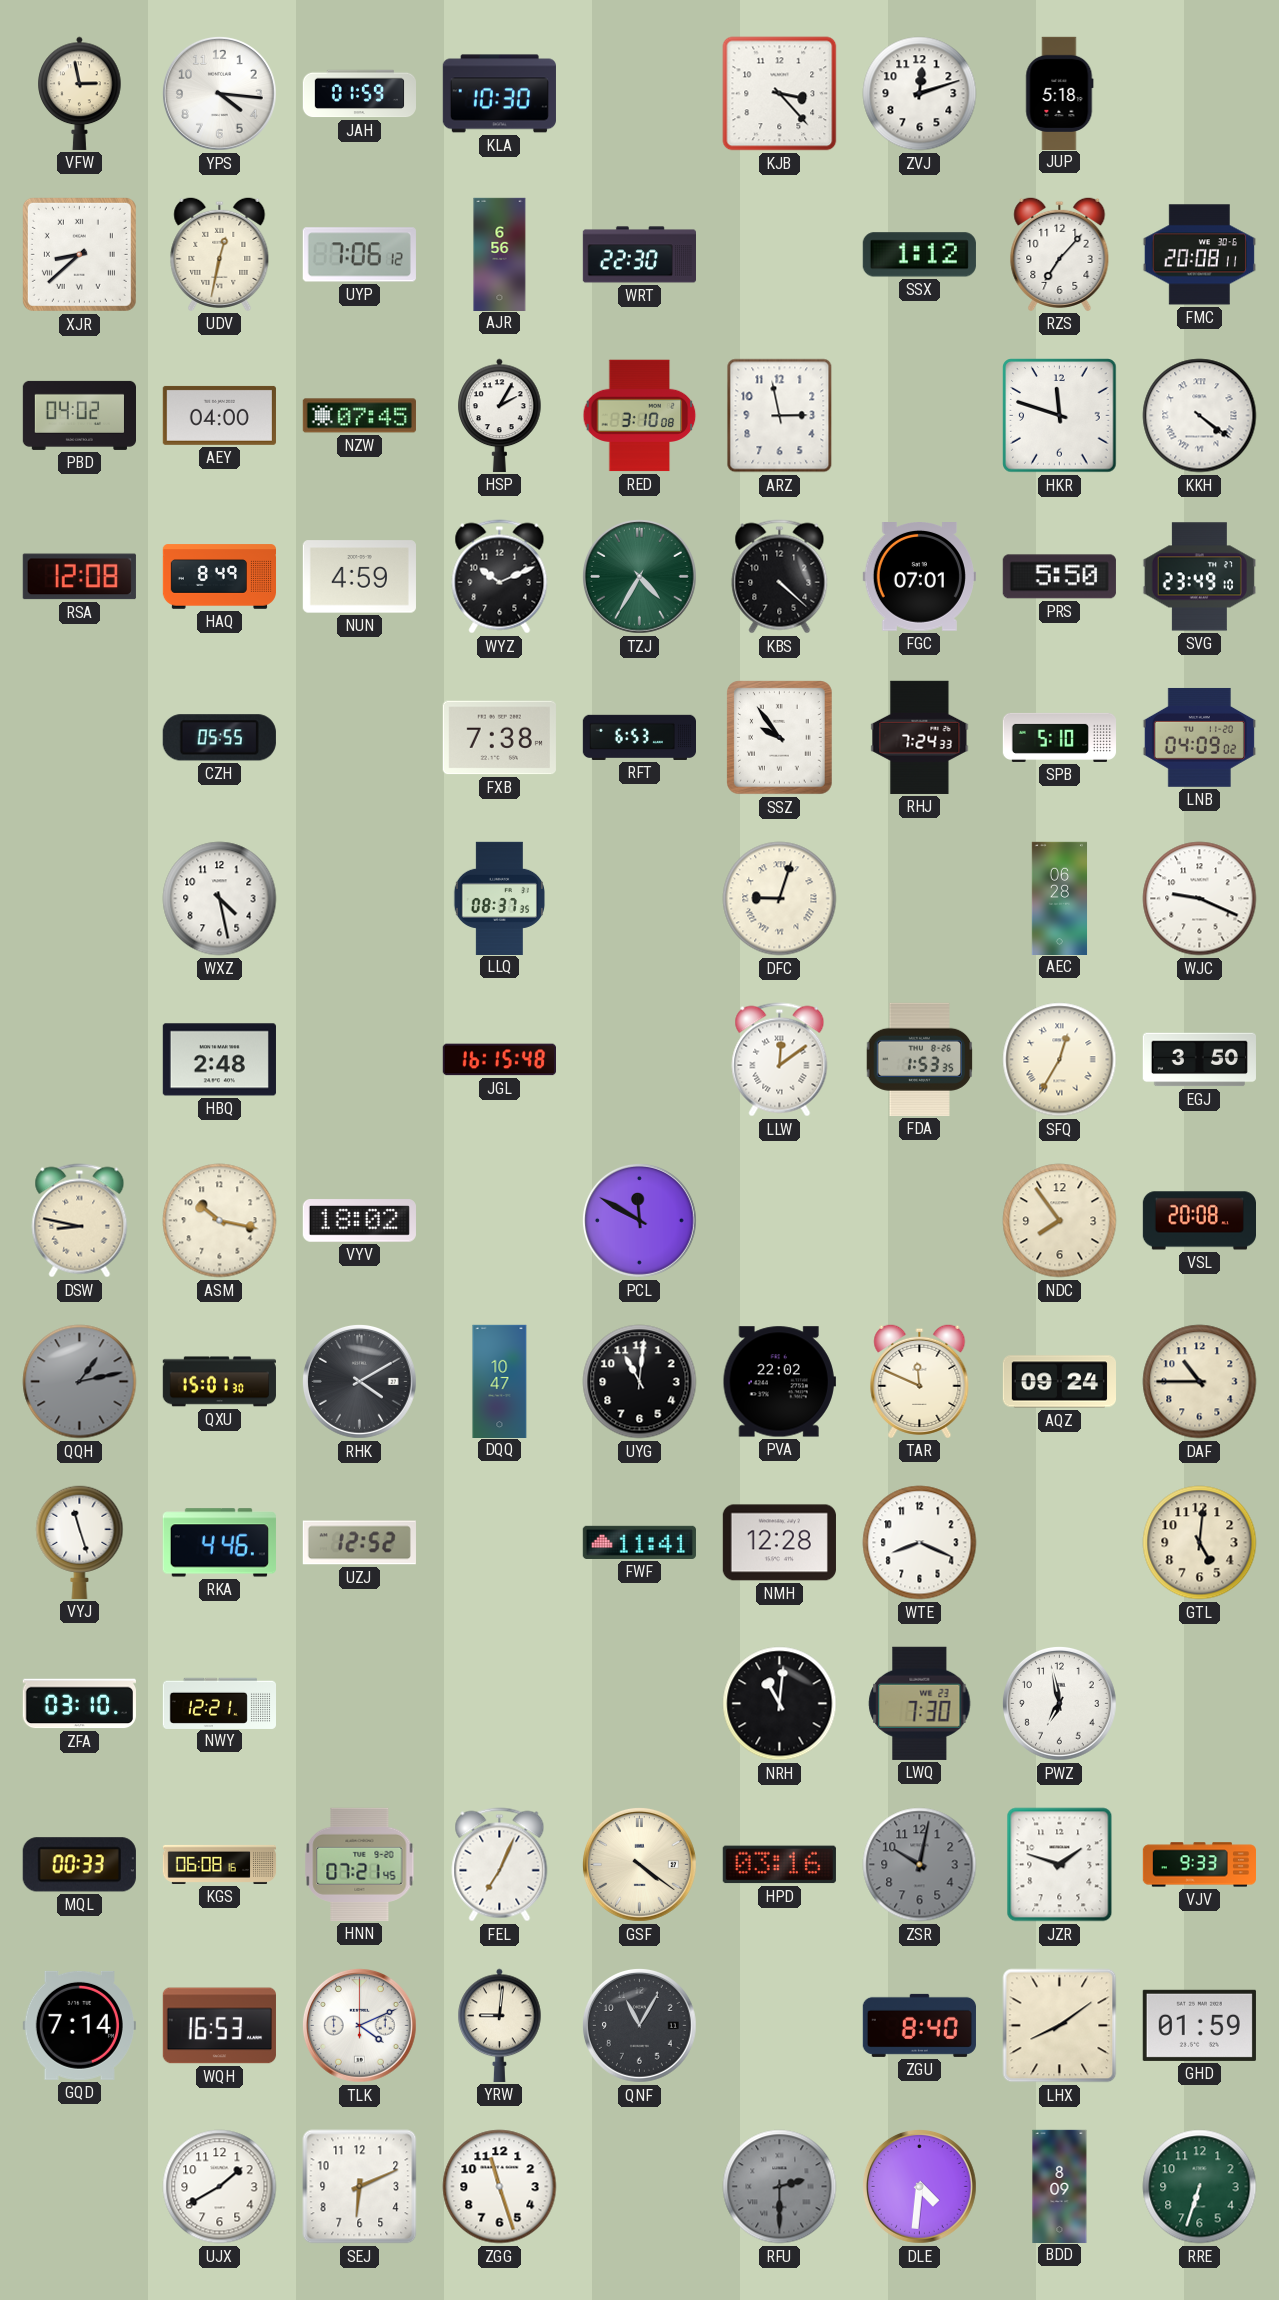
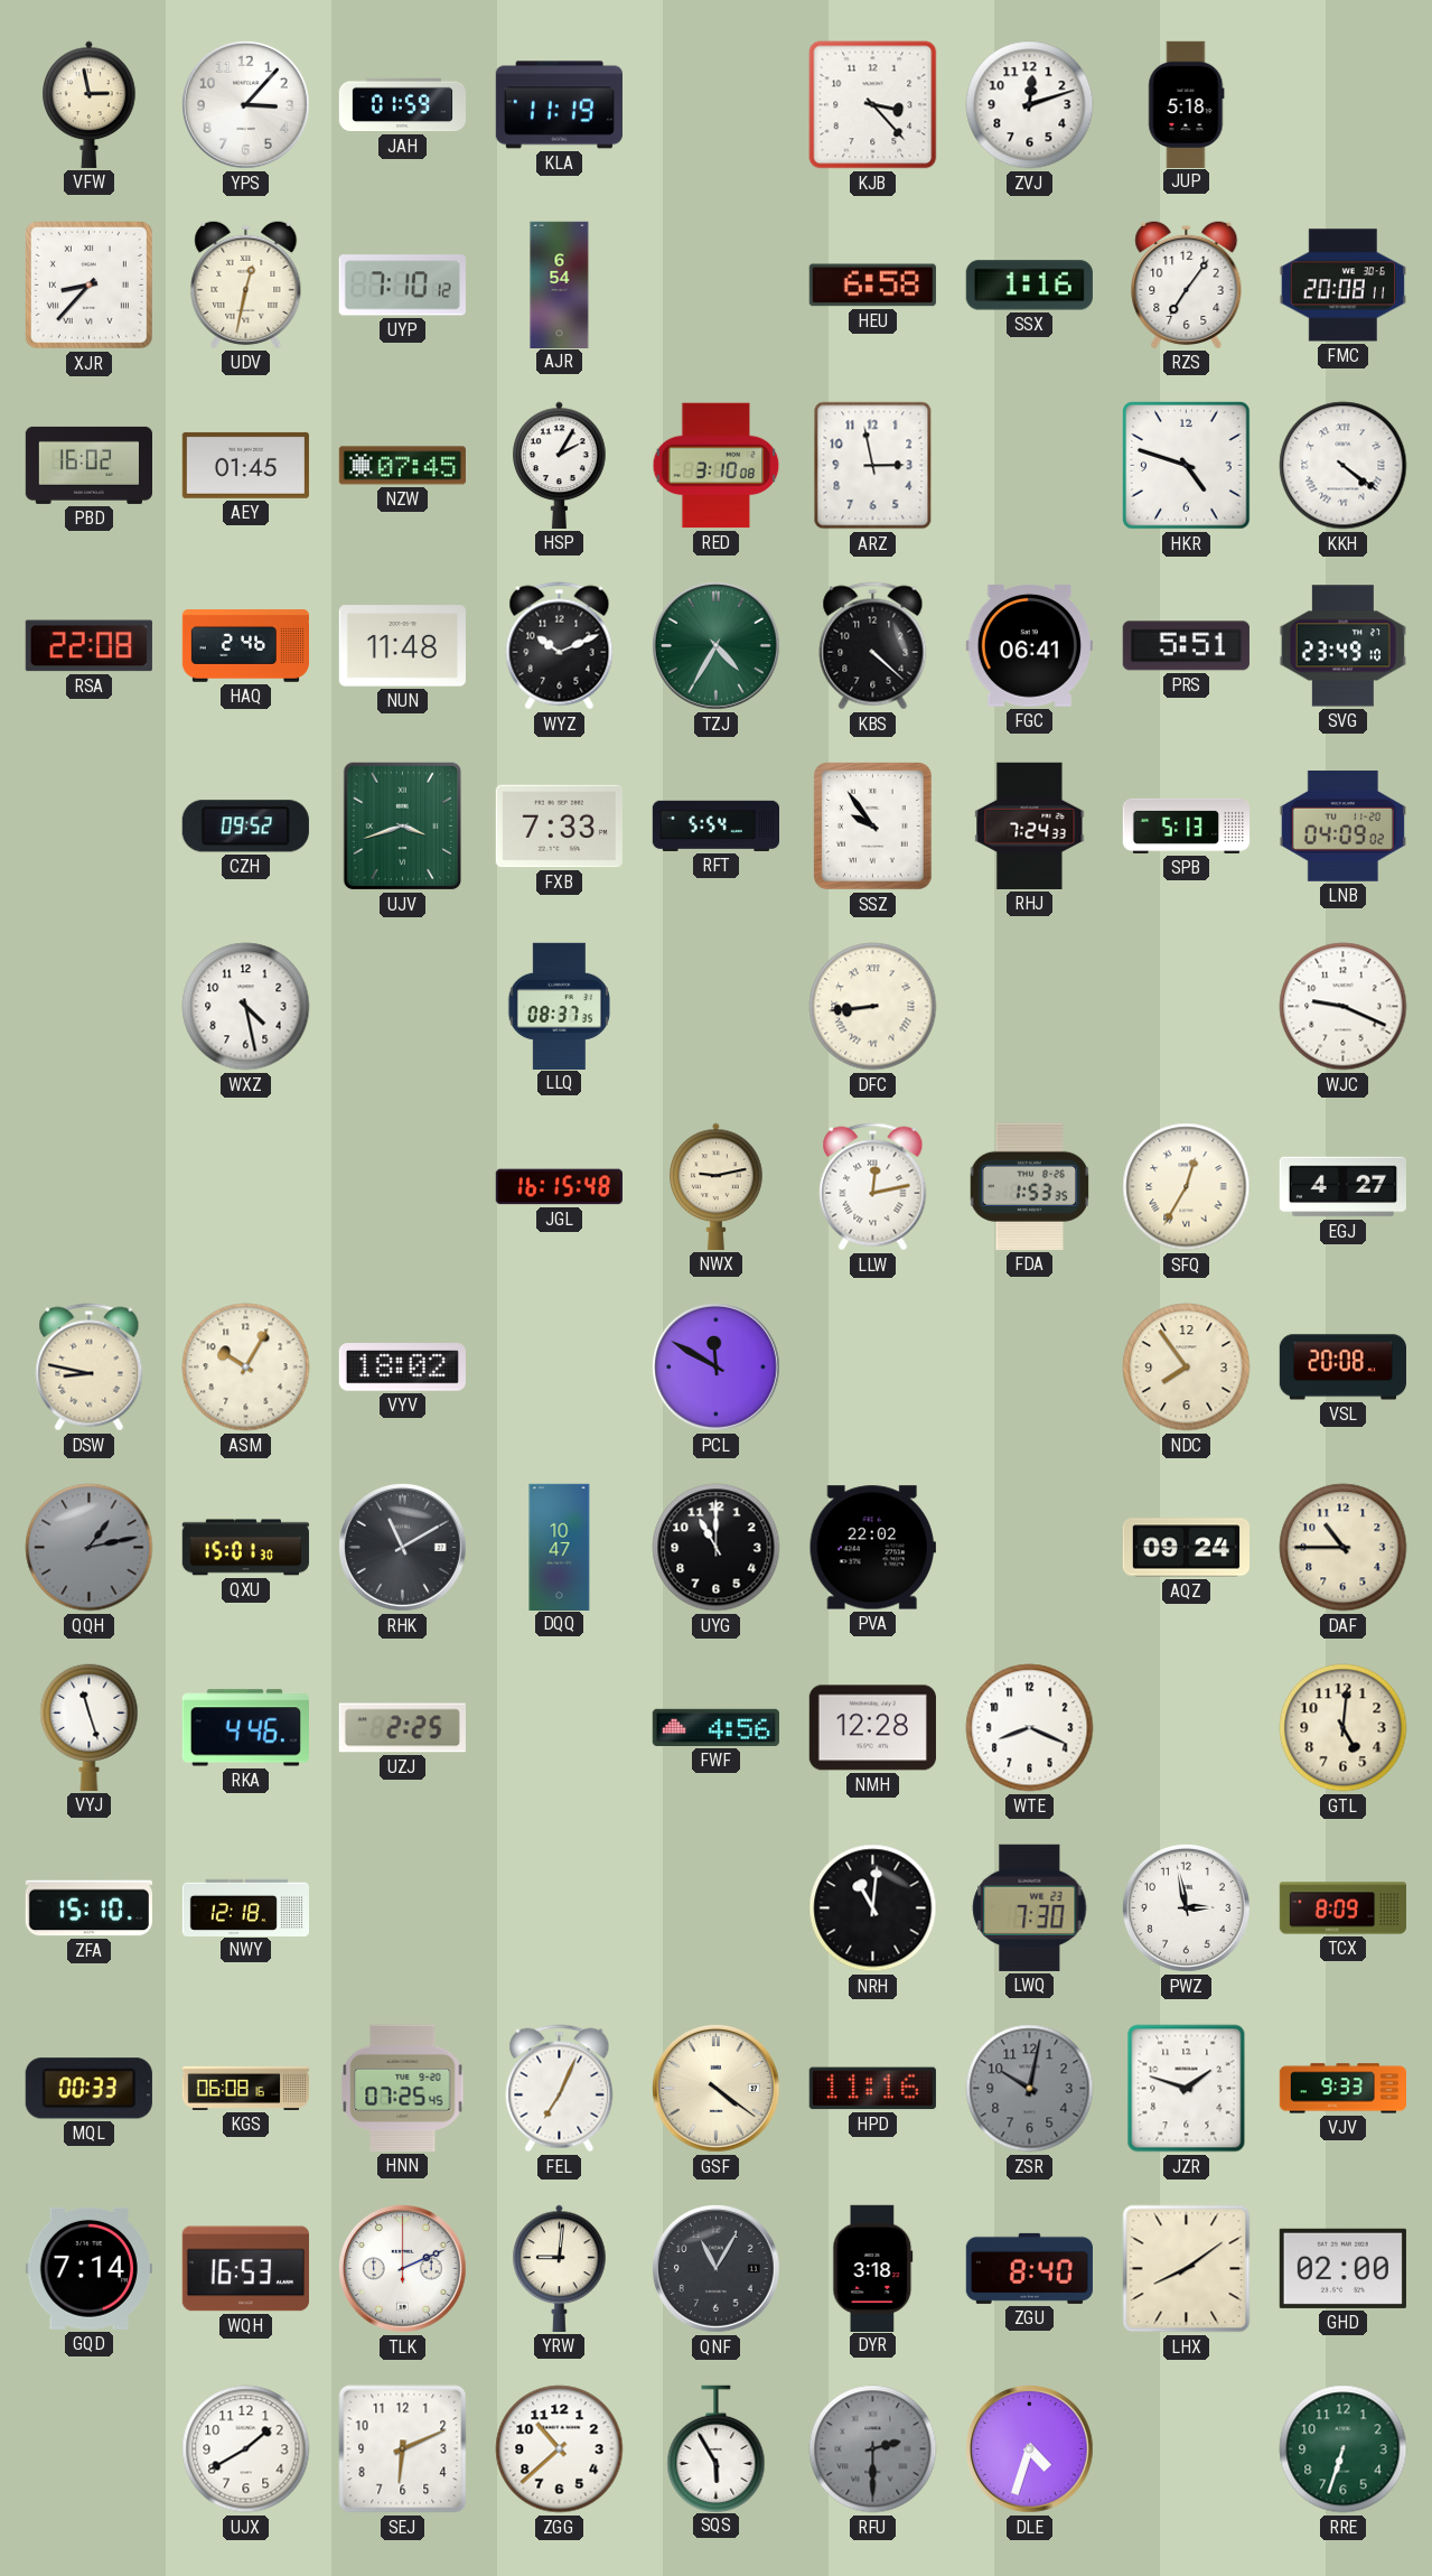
YPS: 4:16 -> 3:07 (246, 104)
KLA: 10:30 -> 11:19 (559, 105)
XJR: 8:38 -> 8:37 (88, 284)
UYP: 7:06 -> 7:10 (402, 286)
AJR: 6:56 -> 6:54 (560, 284)
WRT: 22:30 -> none (639, 255)
HEU: none -> 6:58 (872, 286)
SSX: 1:12 -> 1:16 (1029, 286)
RZS: 7:07 -> 7:06 (1187, 284)
PBD: 04:02 -> 16:02 (88, 465)
AEY: 04:00 -> 01:45 (245, 465)
HKR: 11:48 -> 4:48 (1187, 466)
RSA: 12:08 -> 22:08 (88, 646)
HAQ: 8:49 -> 2:46 (245, 646)
NUN: 4:59 -> 11:48 (402, 646)
FGC: 07:01 -> 06:41 (1029, 646)
PRS: 5:50 -> 5:51 (1186, 646)
CZH: 05:55 -> 09:52 (245, 827)
UJV: none -> 3:42 (403, 827)
FXB: 7:38 -> 7:33 (559, 827)
RFT: 6:53 -> 5:54 (715, 825)
SPB: 5:10 -> 5:13 (1187, 825)
DFC: 9:03 -> 8:44 (873, 1007)
AEC: 06:28 -> none (1060, 898)
HBQ: 2:48 -> none (219, 1060)
NWX: none -> 9:13 (717, 1186)
LLW: 12:09 -> 12:13 (873, 1187)
EGJ: 3:50 -> 4:27 (1342, 1187)
ASM: 10:17 -> 10:05 (246, 1368)
RHK: 4:10 -> 11:10 (403, 1547)
UYG: 11:01 -> 11:00 (717, 1548)
TAR: 11:49 -> none (920, 1381)
UZJ: 12:52 -> 2:25 (402, 1728)
FWF: 11:41 -> 4:56 (715, 1727)
ZFA: 03:10 -> 15:10 (88, 1908)
NWY: 12:21 -> 12:18 (245, 1907)
PWZ: 6:58 -> 2:58 (1187, 1907)
TCX: none -> 8:09 (1342, 1908)
HNN: 07:21 -> 07:25 (403, 2088)
HPD: 03:16 -> 11:16 (872, 2089)
TLK: 4:11 -> 2:11 (403, 2268)
DYR: none -> 3:18 (873, 2268)
GHD: 01:59 -> 02:00 (1342, 2268)
ZGG: 11:27 -> 10:38 (560, 2449)
SQS: none -> 5:55 (717, 2448)
DLE: 4:31 -> 4:33 (1030, 2448)
BDD: 8:09 -> none (1060, 2186)
